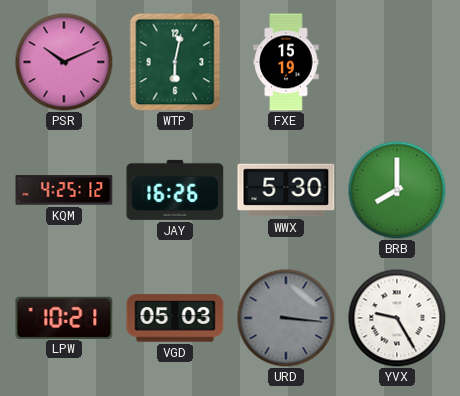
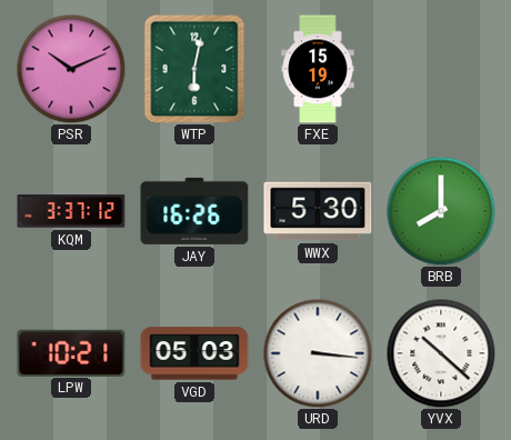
KQM: 4:25 -> 3:37 (71, 211)
URD dial: grey -> white (318, 353)
YVX: 9:25 -> 10:22 (441, 353)
